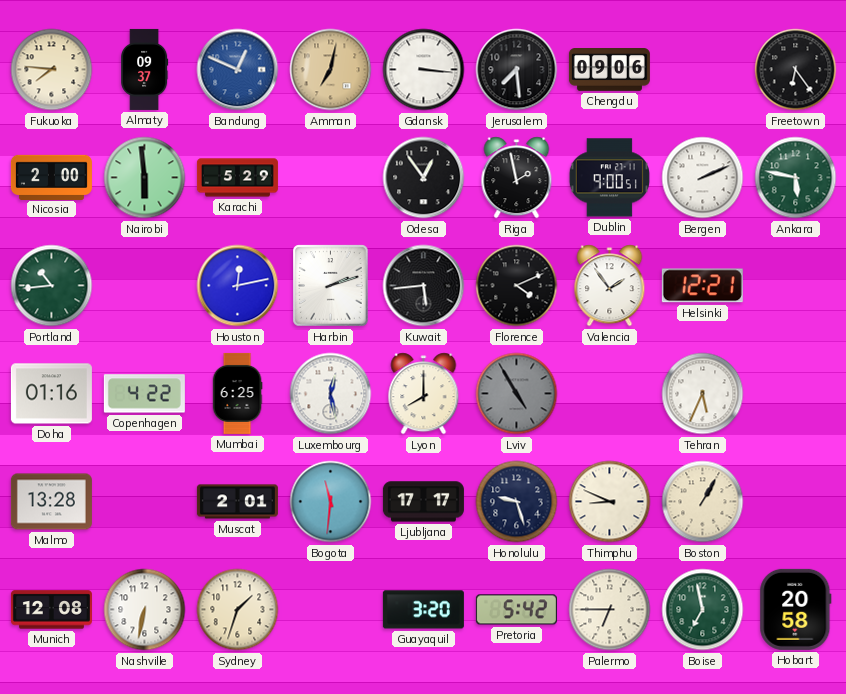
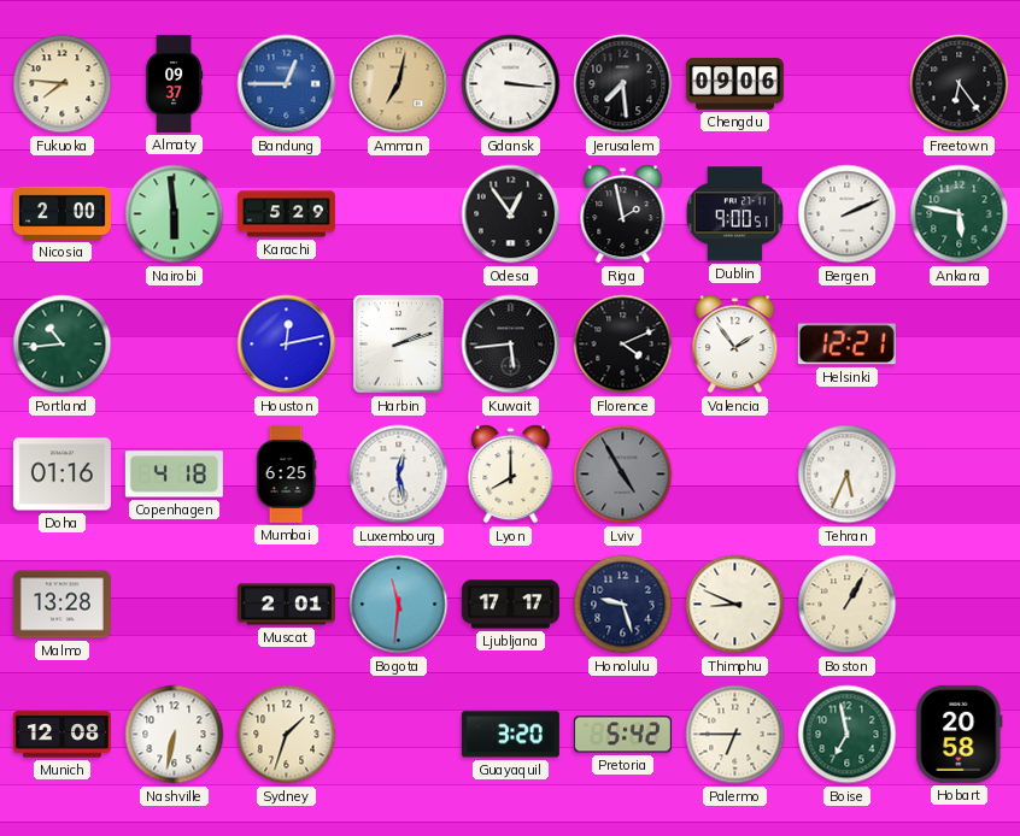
Bandung: 12:49 -> 12:45 (287, 84)
Copenhagen: 4:22 -> 4:18 (174, 475)
